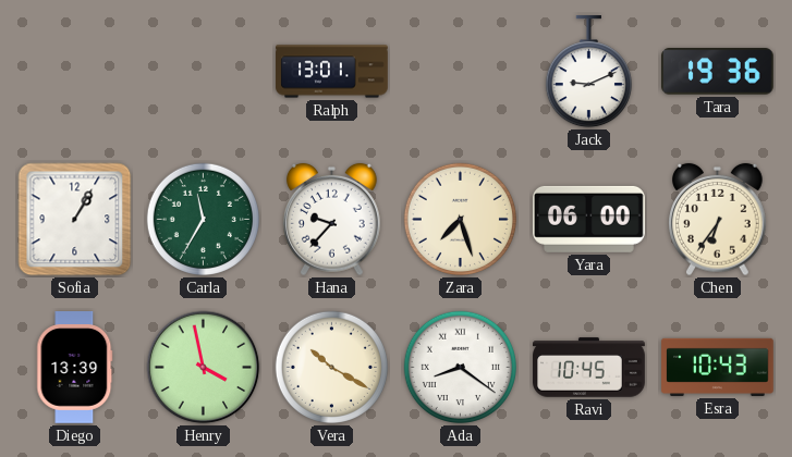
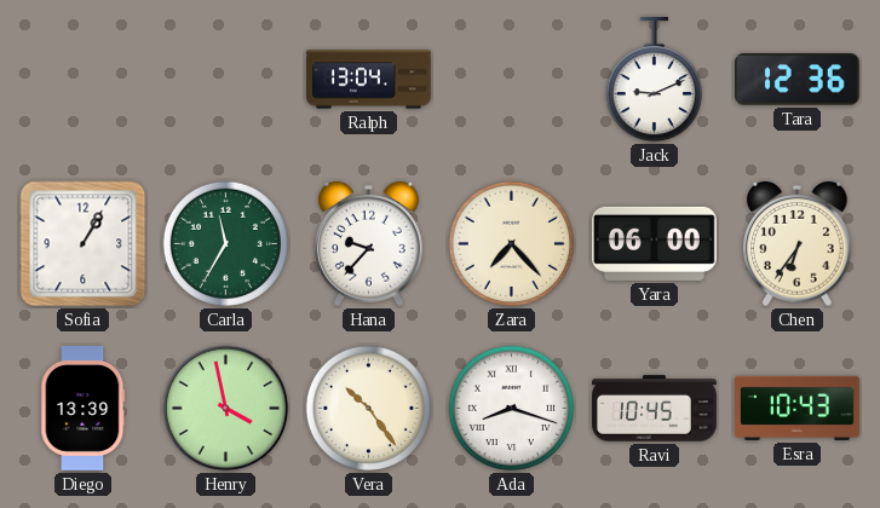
Ralph: 13:01 -> 13:04 (369, 80)
Tara: 19:36 -> 12:36 (798, 80)
Zara: 7:27 -> 7:23 (511, 243)
Vera: 10:20 -> 10:24 (368, 408)
Ada: 8:21 -> 8:18 (511, 408)
